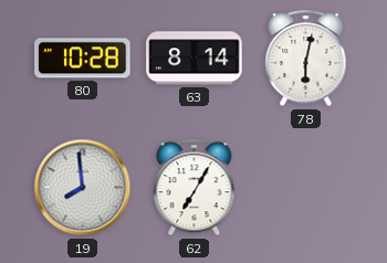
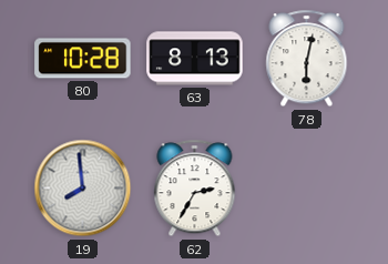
63: 8:14 -> 8:13 (195, 59)
62: 7:05 -> 2:35 (195, 189)
